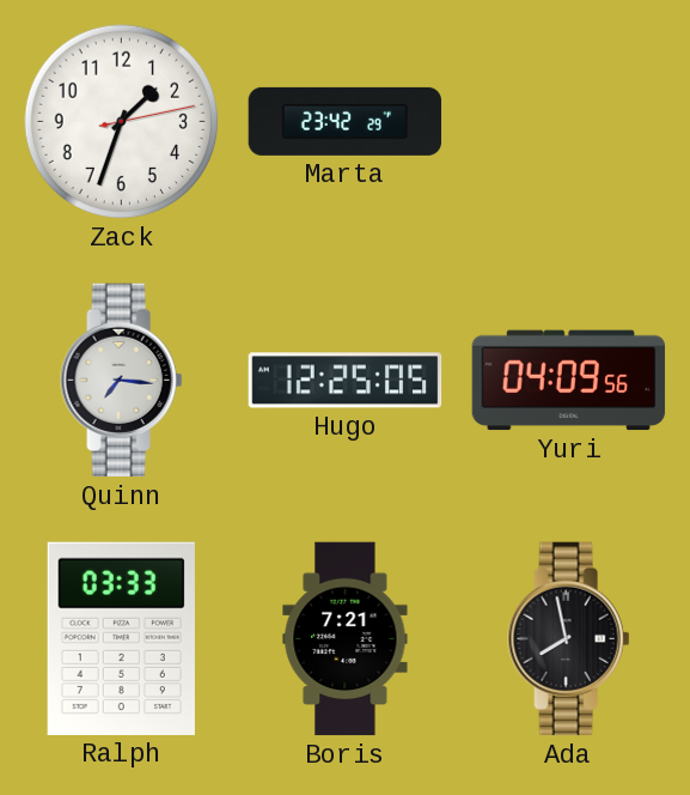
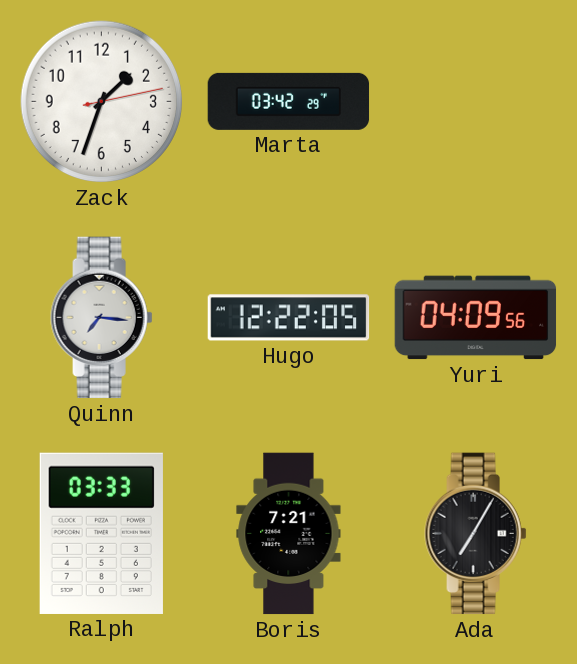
Marta: 23:42 -> 03:42 (289, 101)
Hugo: 12:25 -> 12:22 (289, 318)
Ada: 7:58 -> 7:05 (476, 534)
